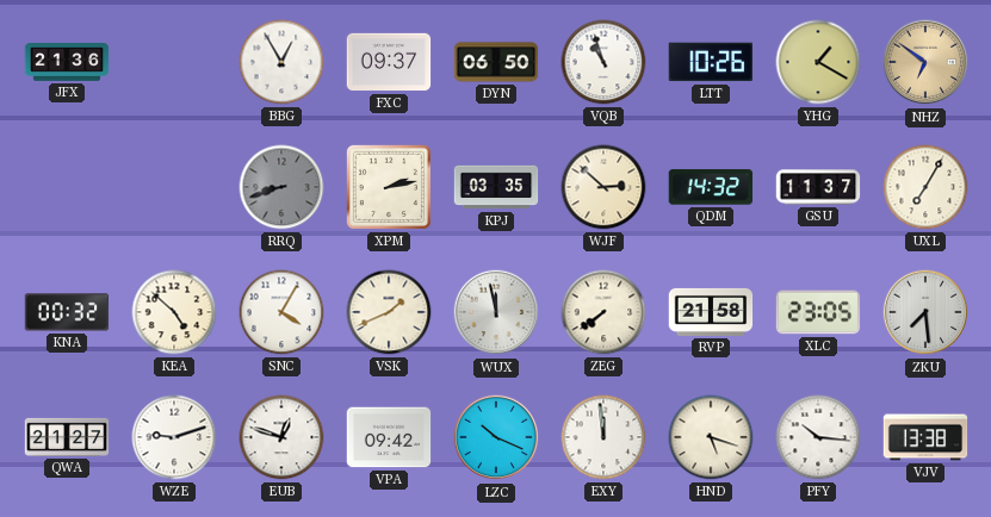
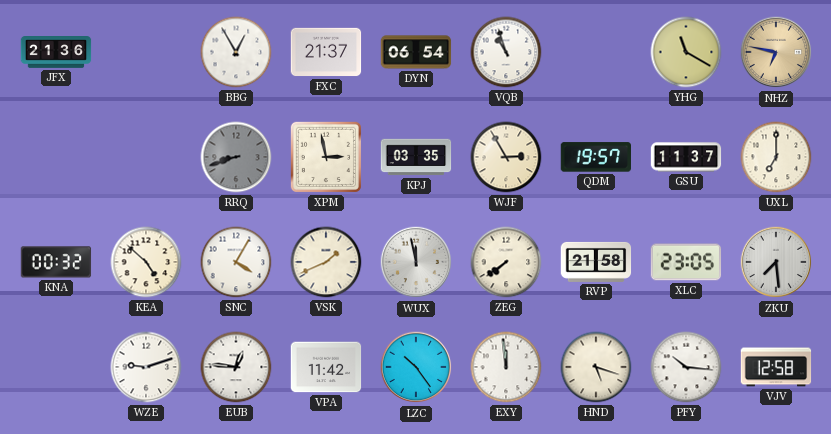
FXC: 09:37 -> 21:37 (326, 52)
DYN: 06:50 -> 06:54 (416, 52)
LTT: 10:26 -> none (710, 62)
YHG: 1:20 -> 11:20 (686, 52)
NHZ: 6:51 -> 6:47 (776, 52)
XPM: 2:13 -> 2:58 (326, 157)
WJF: 2:52 -> 2:55 (506, 157)
QDM: 14:32 -> 19:57 (595, 157)
UXL: 7:05 -> 7:00 (776, 157)
QWA: 21:27 -> none (67, 437)
EUB: 12:48 -> 12:46 (236, 367)
VPA: 09:42 -> 11:42 (326, 367)
LZC: 10:19 -> 10:24 (416, 367)
VJV: 13:38 -> 12:58 (776, 367)
